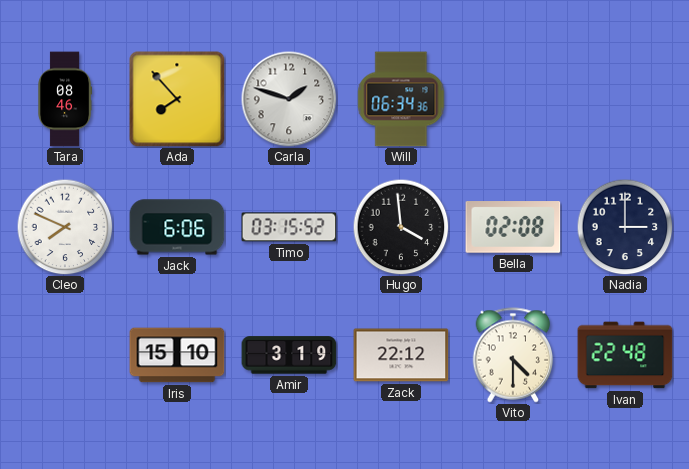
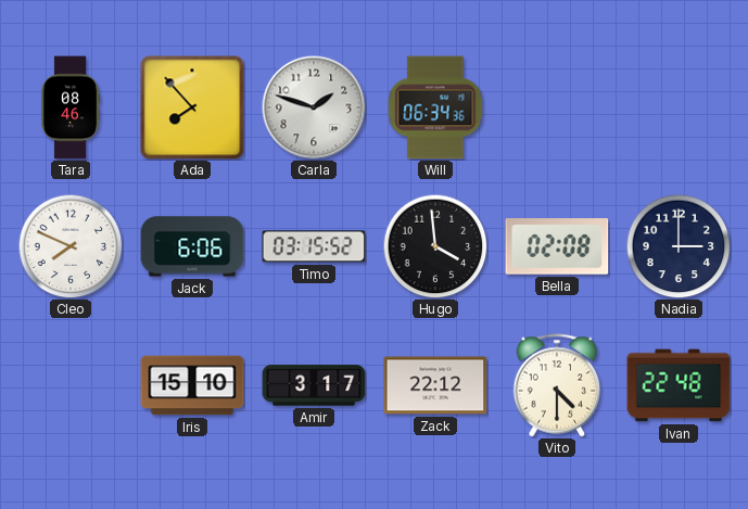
Amir: 3:19 -> 3:17 (314, 385)
